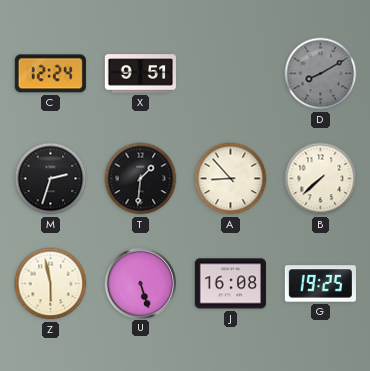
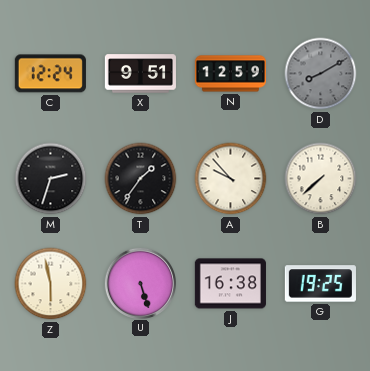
N: none -> 12:59 (230, 74)
T: 1:31 -> 1:36 (141, 179)
A: 8:53 -> 9:53 (231, 179)
J: 16:08 -> 16:38 (230, 284)
